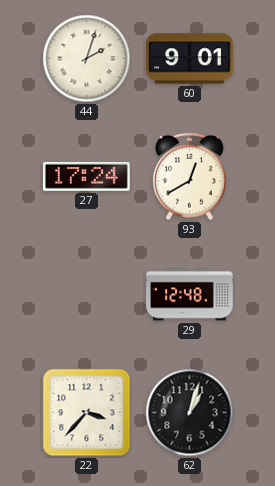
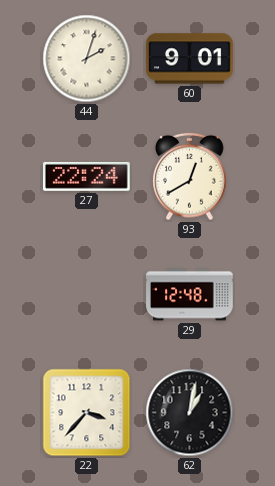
27: 17:24 -> 22:24 (87, 176)
62: 1:03 -> 1:02 (190, 413)
